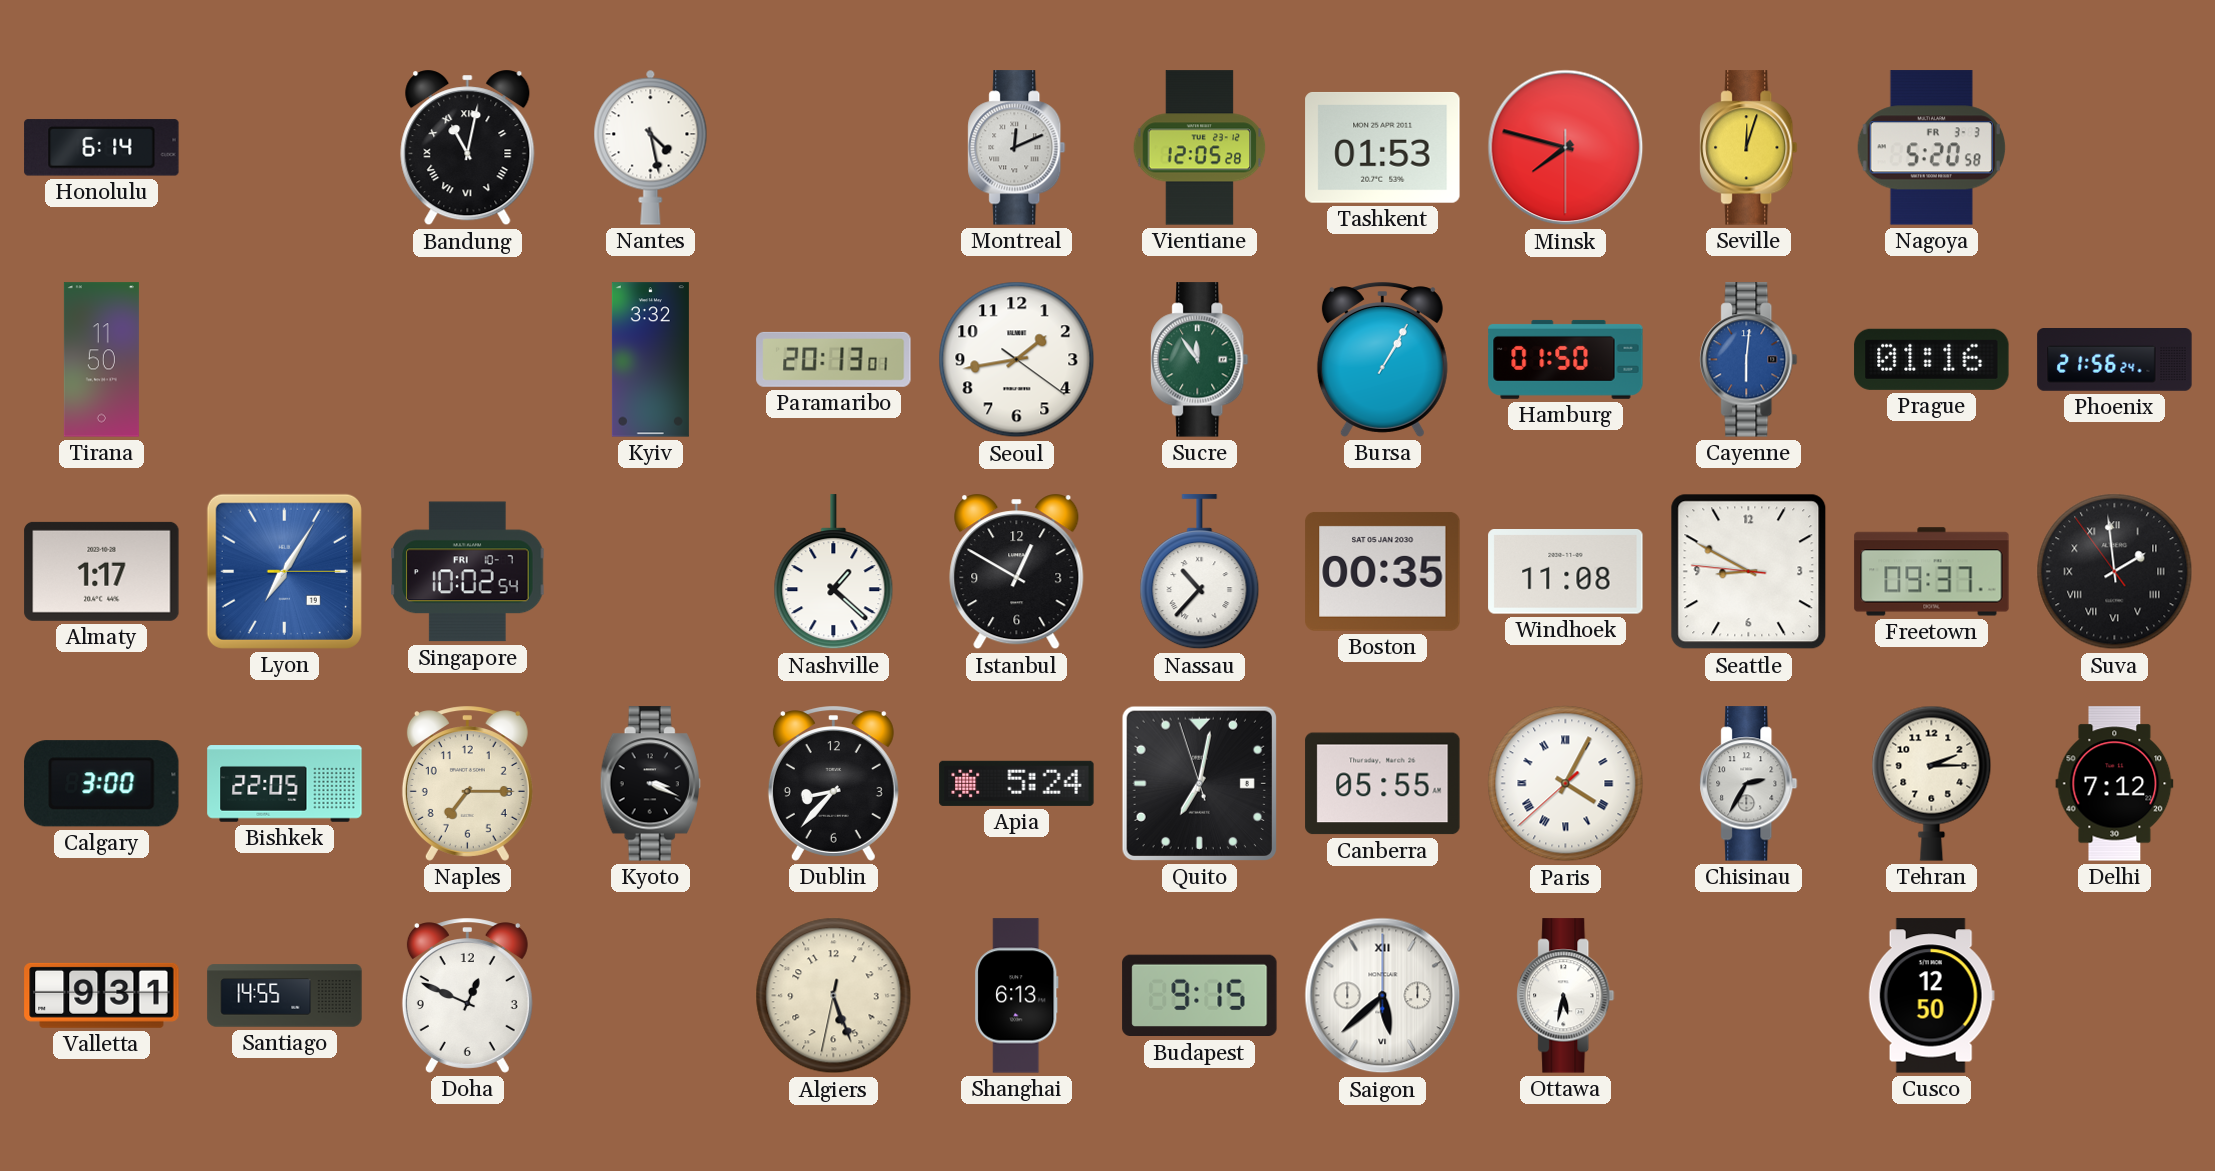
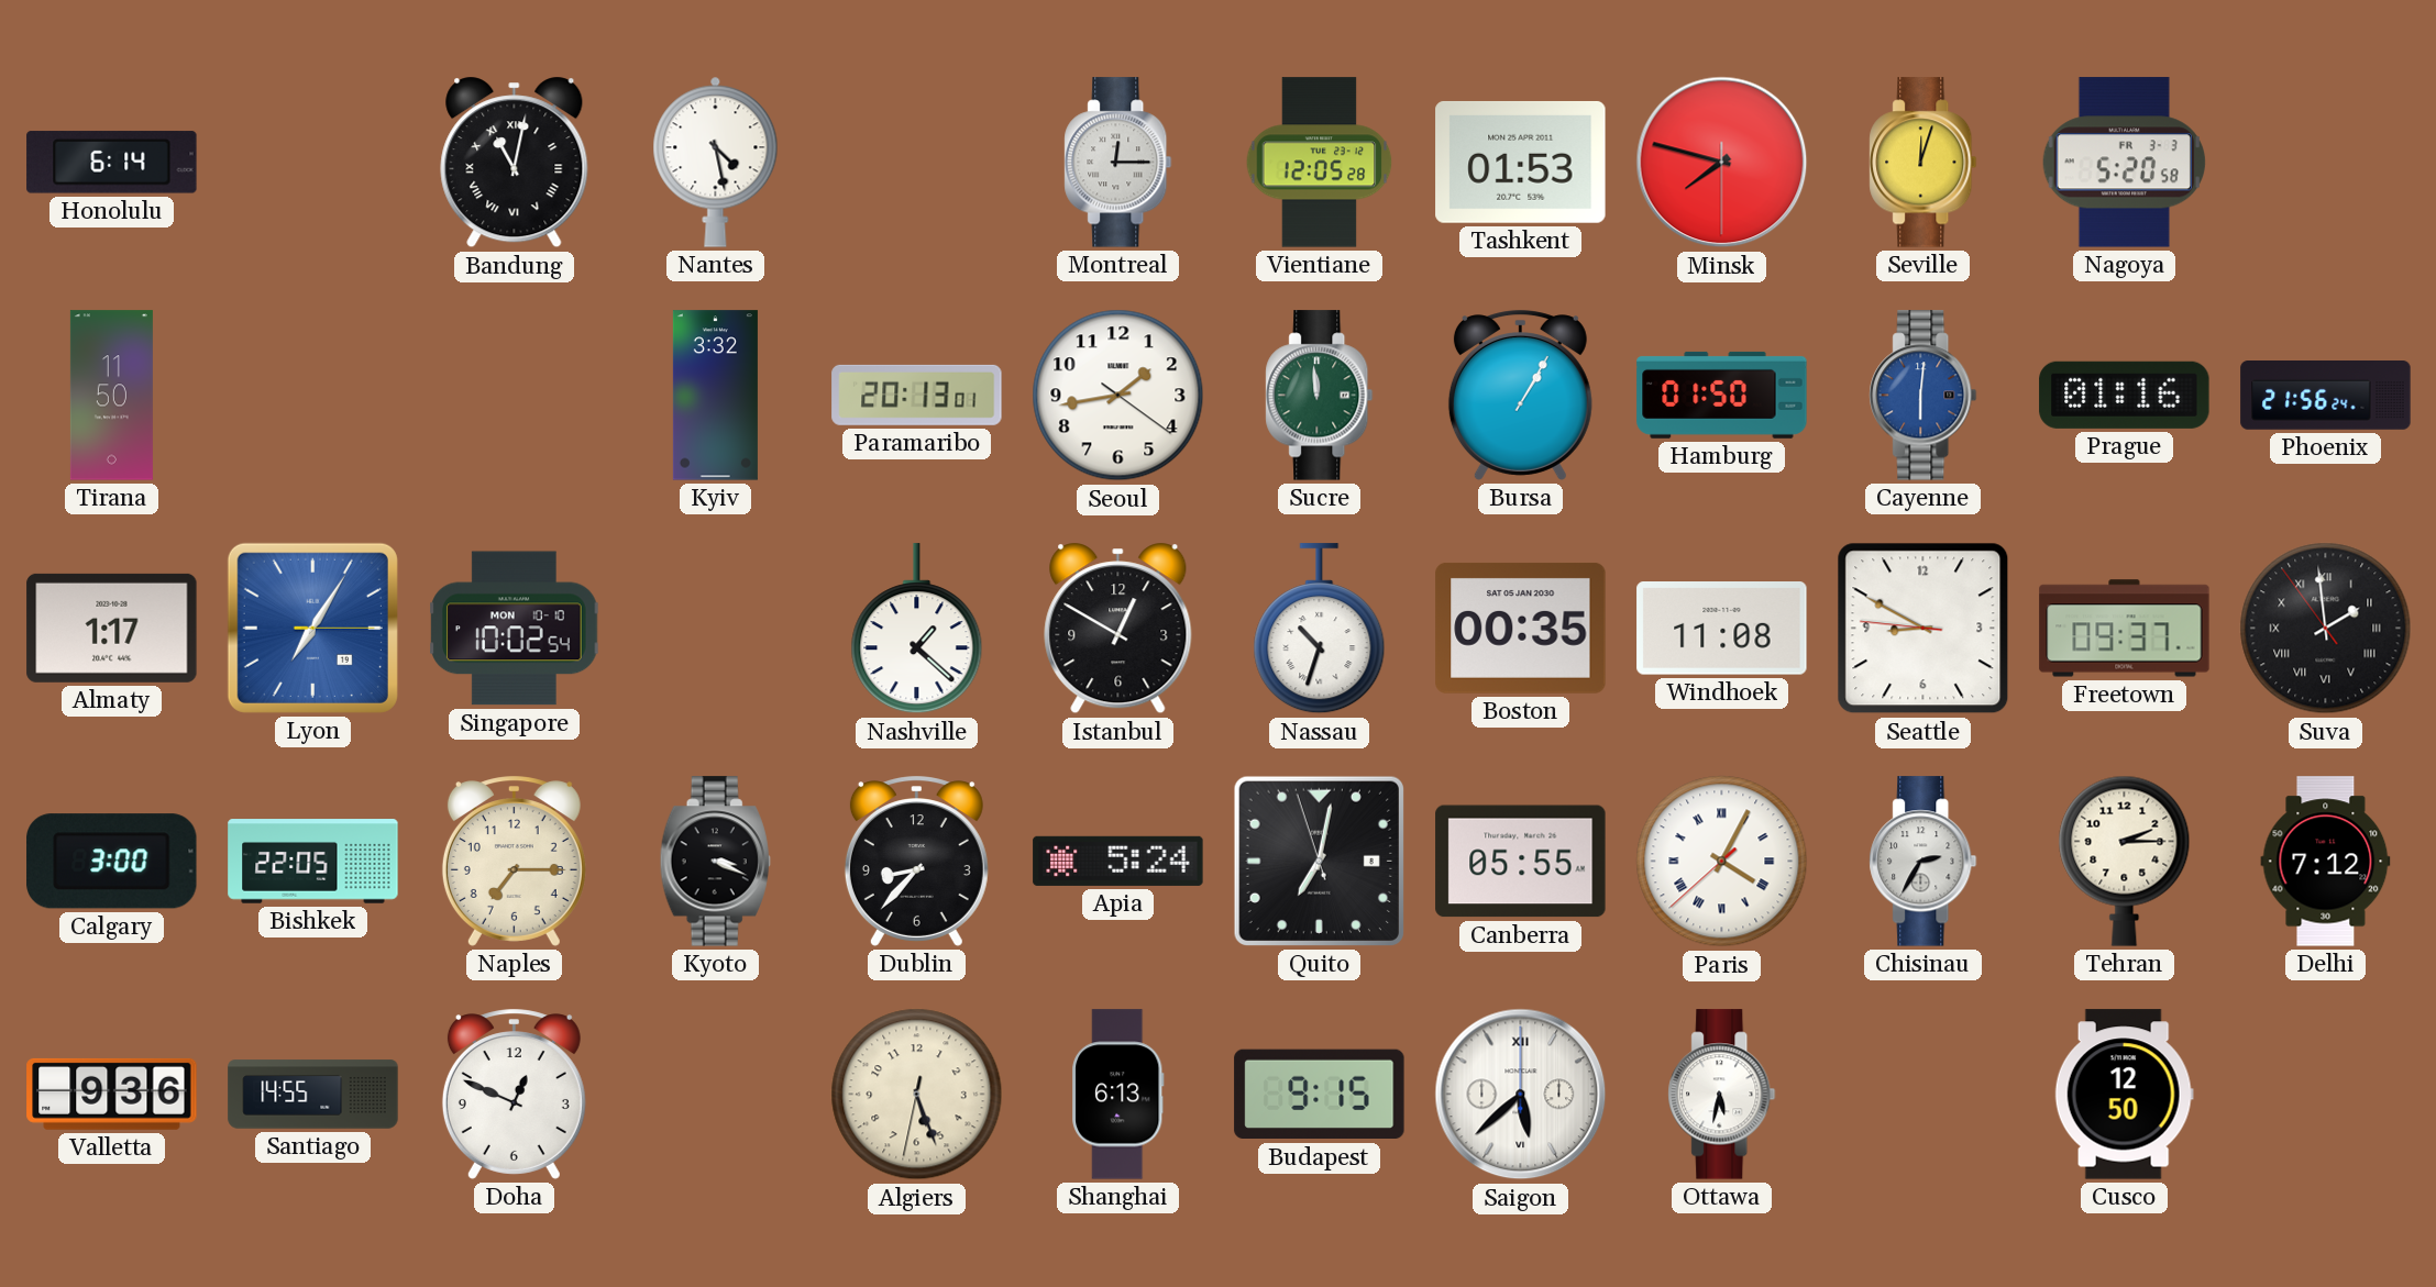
Montreal: 12:11 -> 12:15 (1118, 163)
Sucre: 11:54 -> 11:59 (1320, 396)
Singapore date: FRI 10-7 -> MON 10-10 (515, 629)
Nassau: 10:37 -> 10:33 (1320, 629)
Valletta: 9:31 -> 9:36 (112, 1094)
